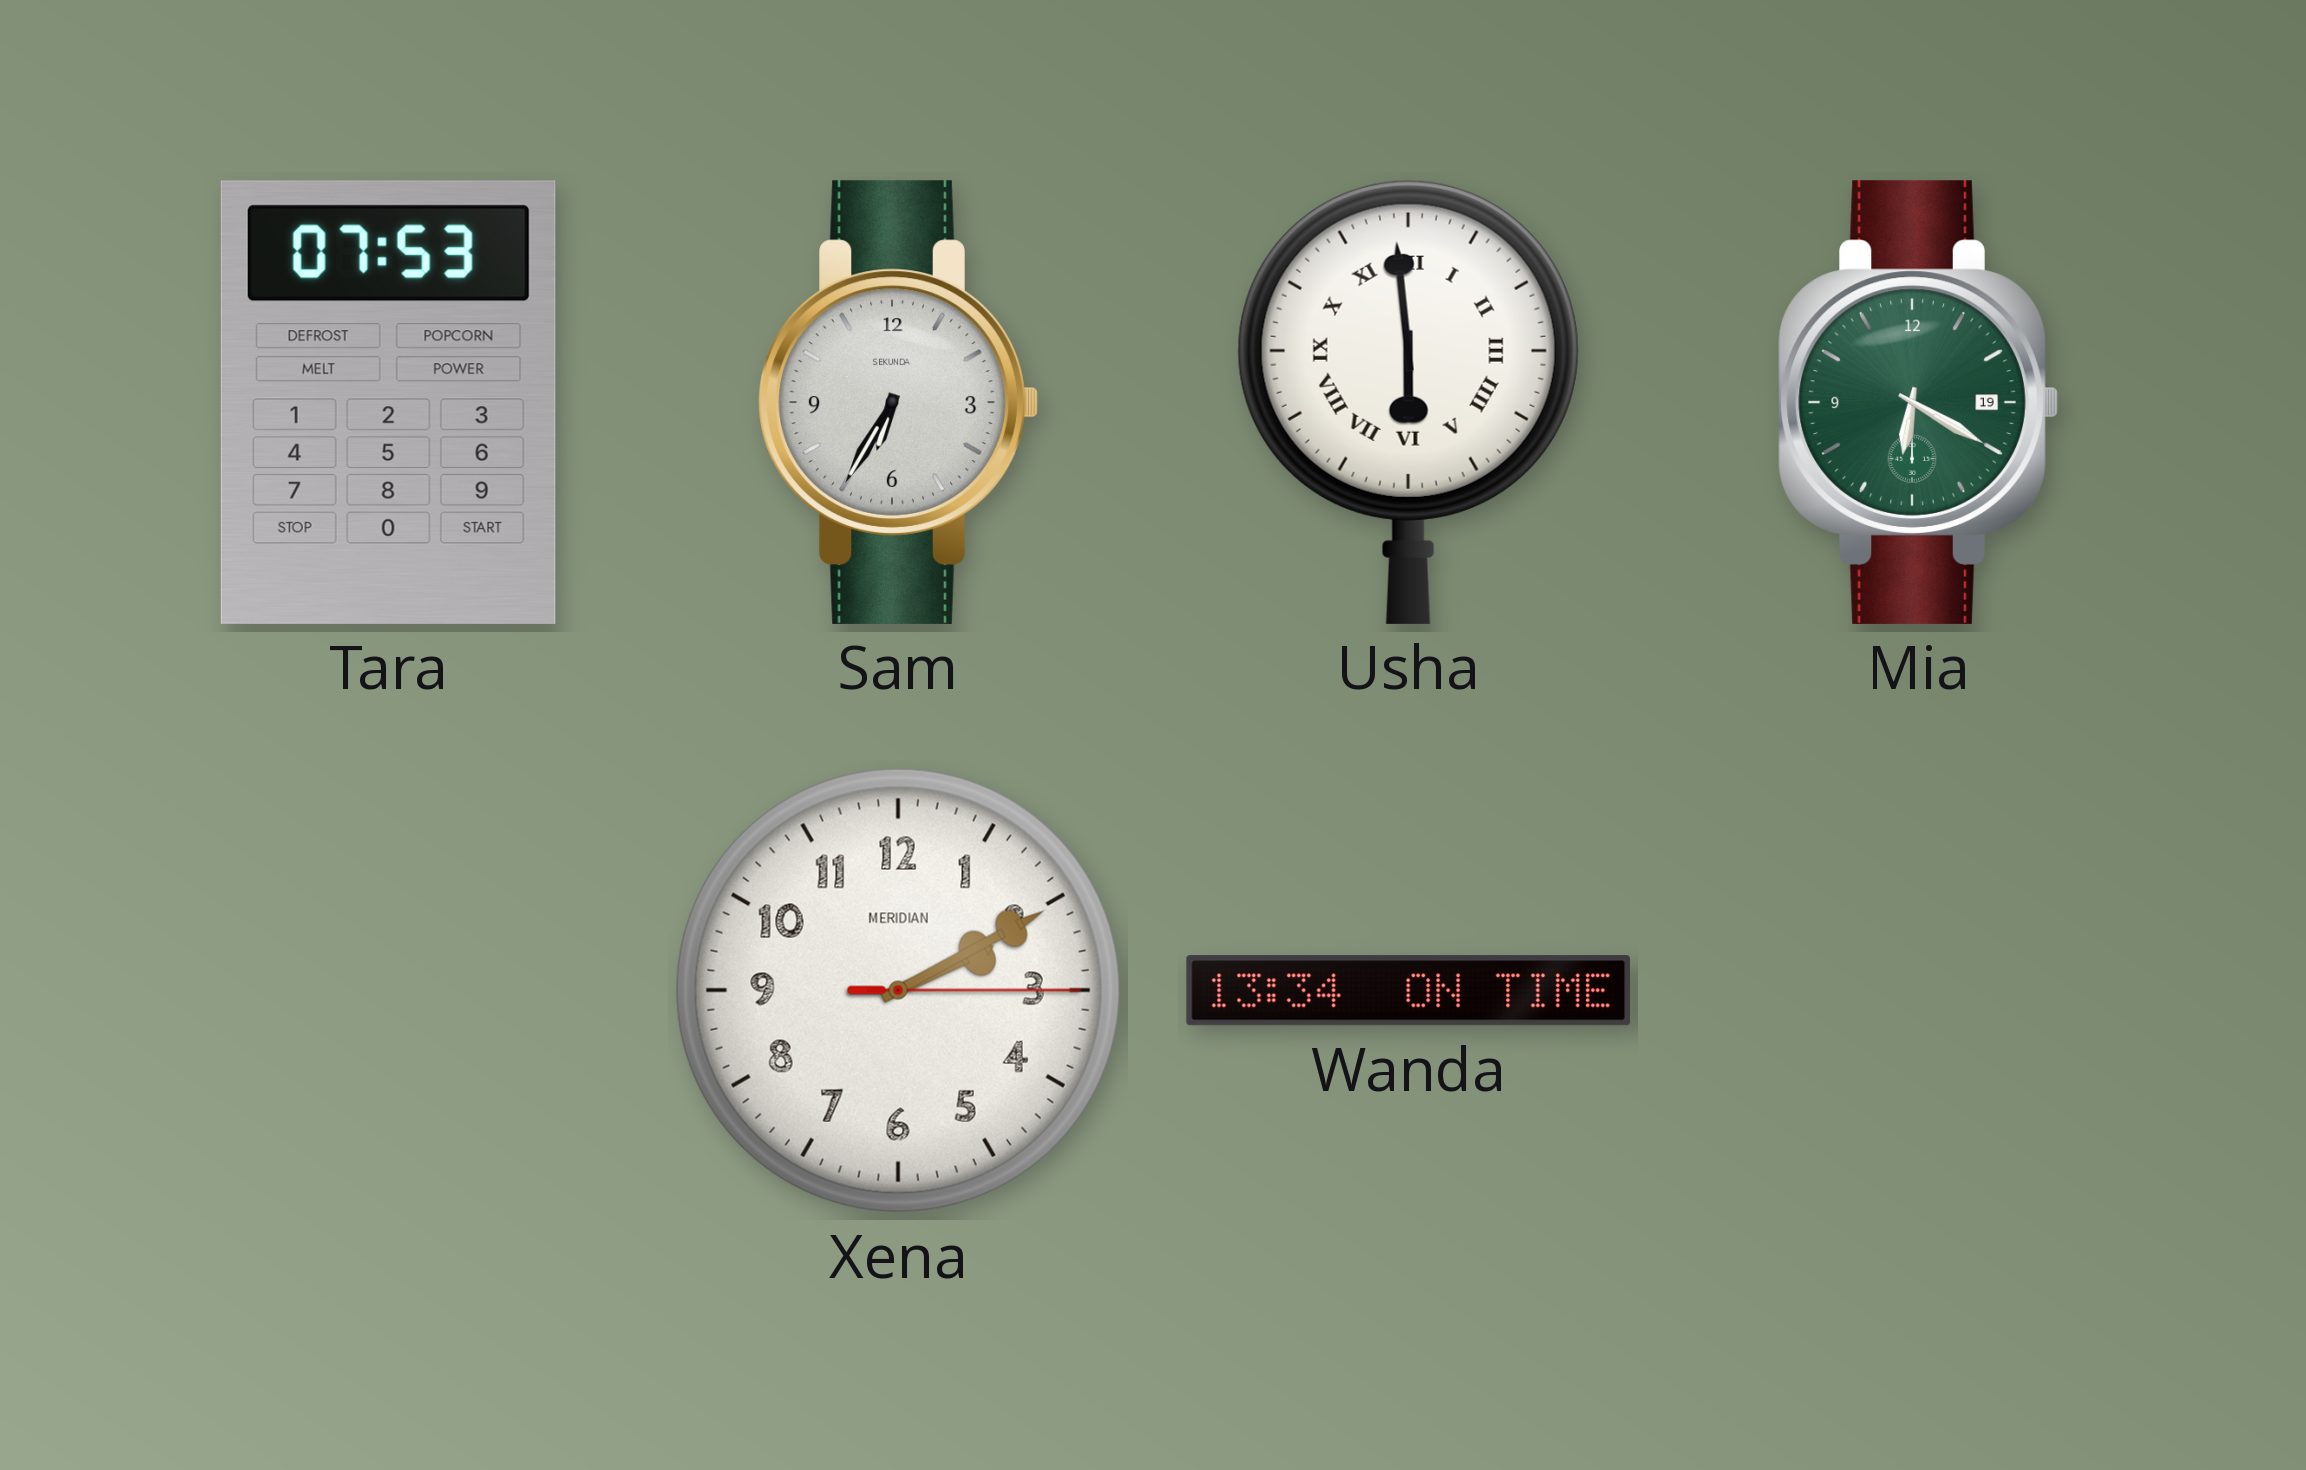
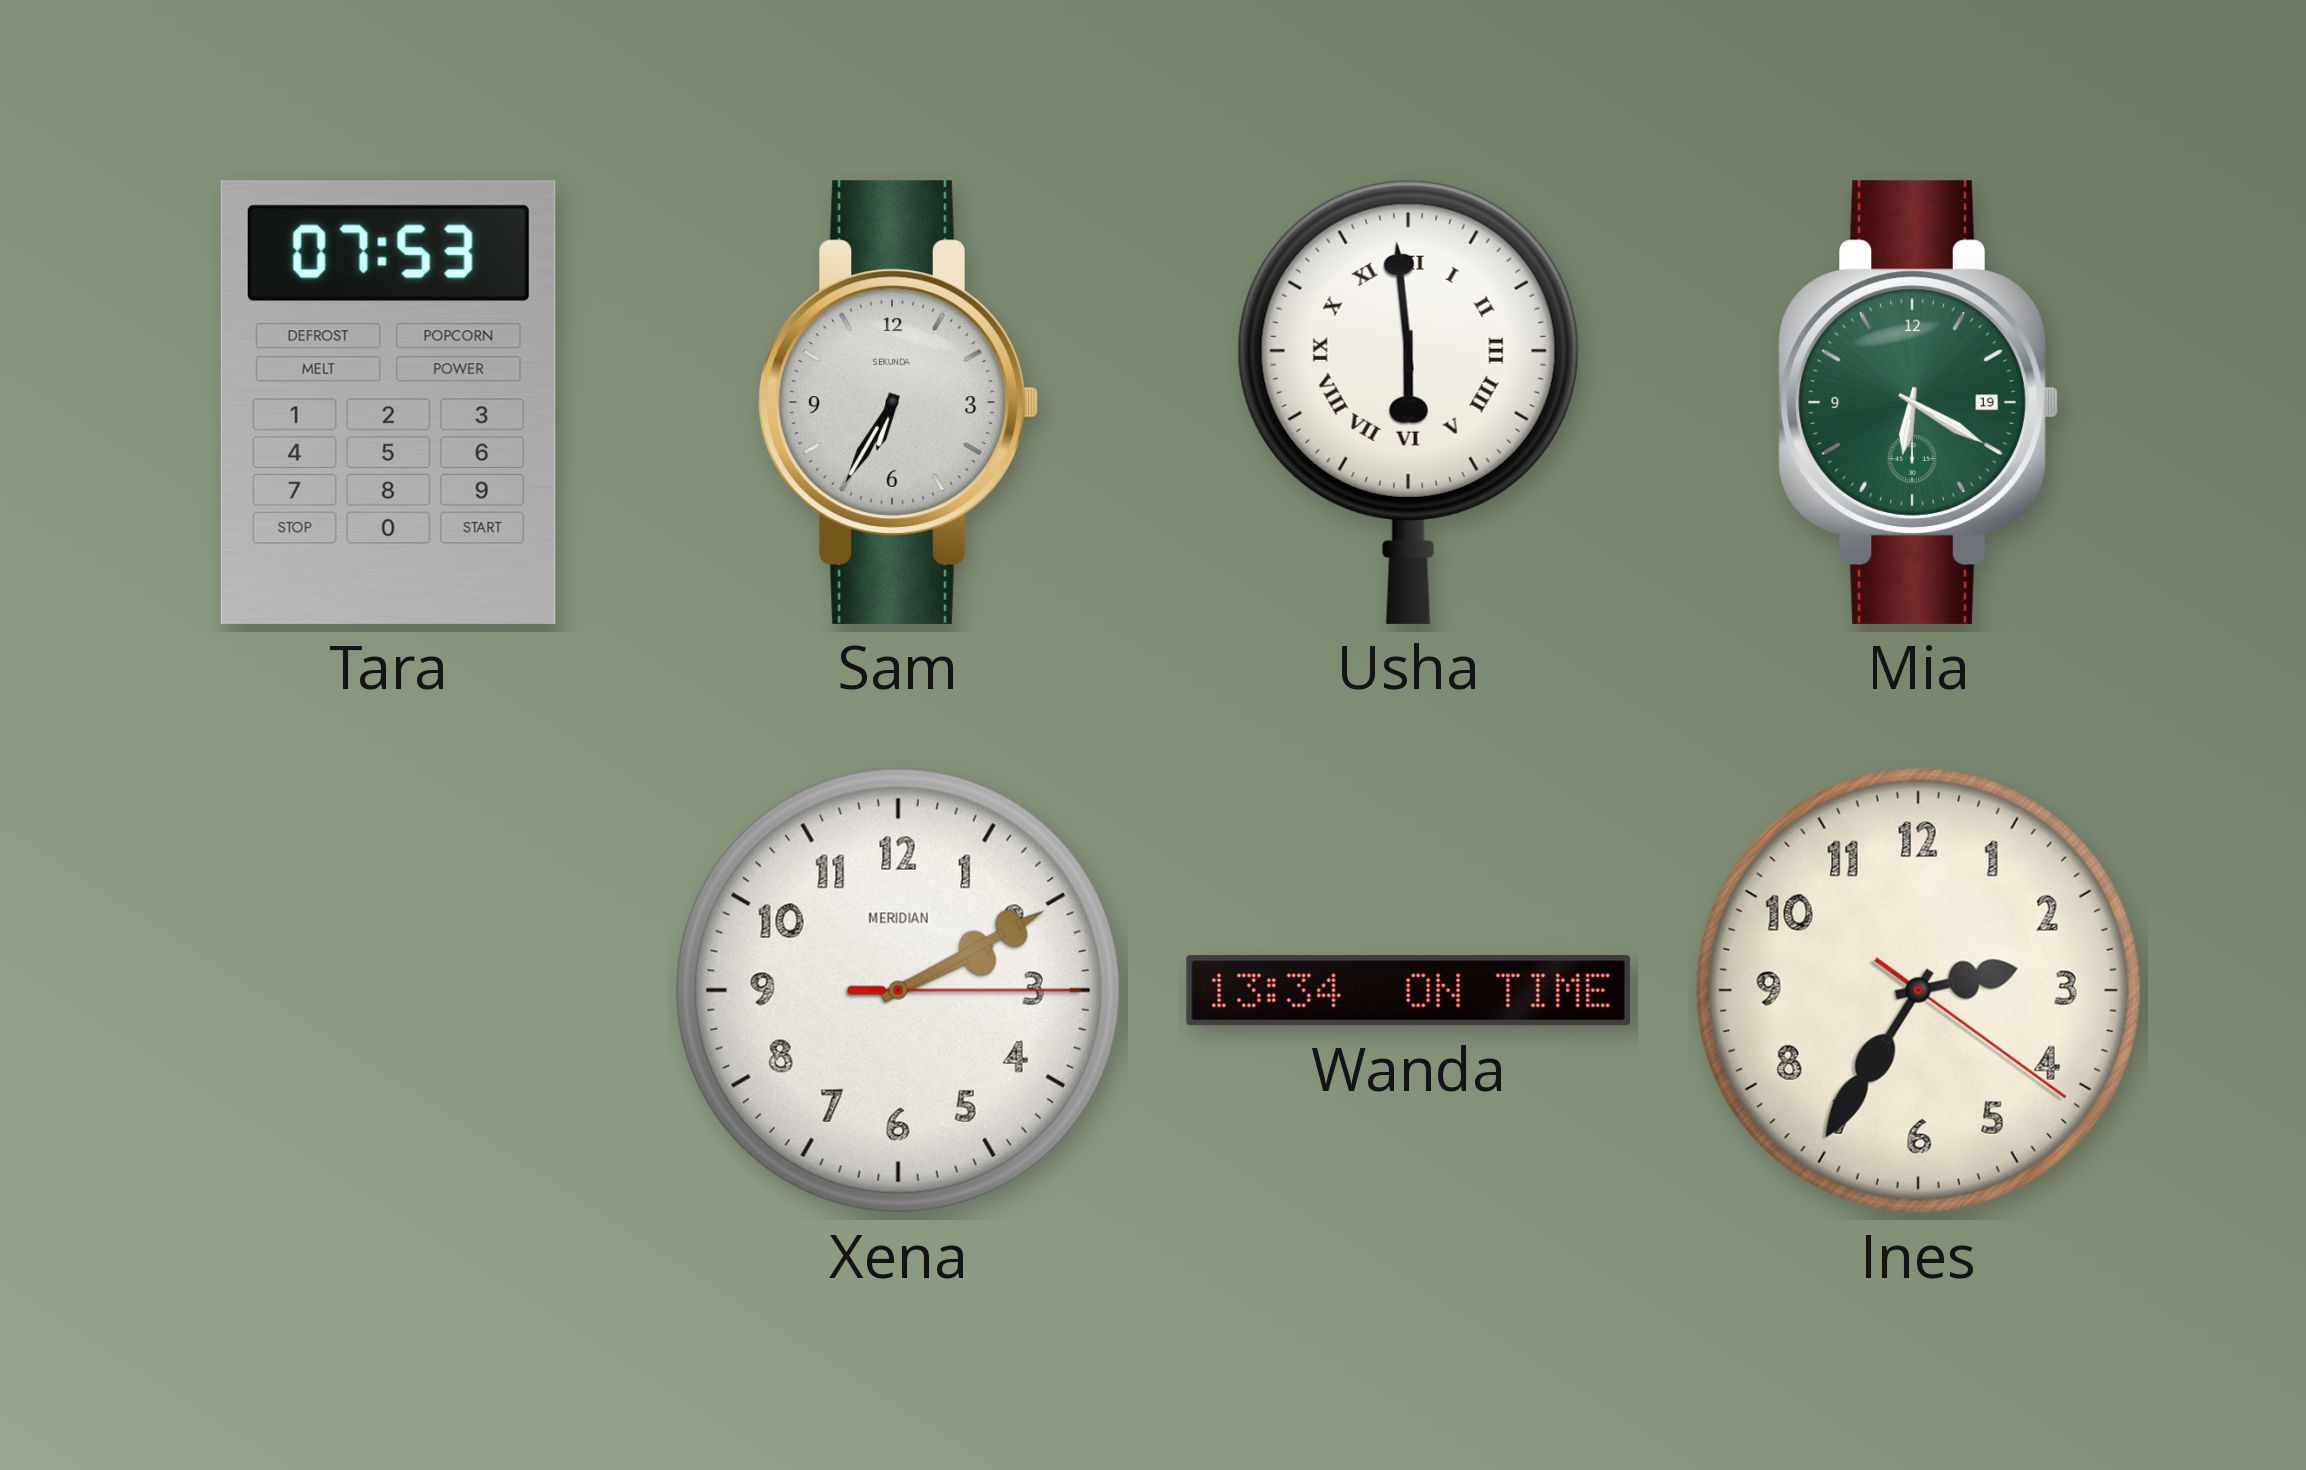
Ines: none -> 2:35 (1918, 990)
